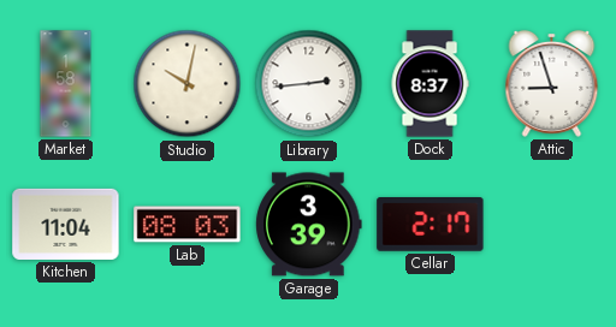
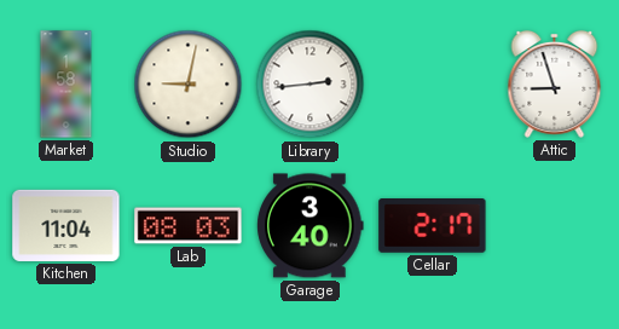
Studio: 10:02 -> 9:02 (189, 85)
Dock: 8:37 -> none (430, 84)
Garage: 3:39 -> 3:40 (311, 226)
